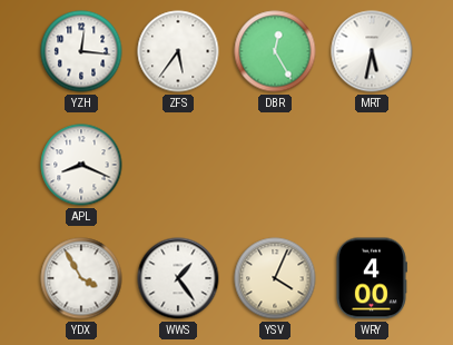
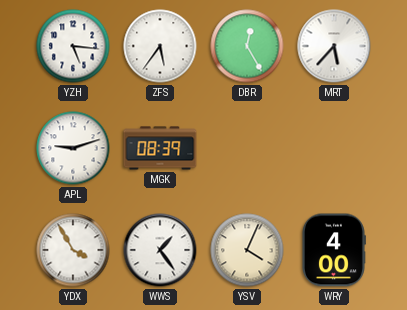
YZH: 12:16 -> 5:16 (73, 46)
MRT: 5:32 -> 5:37 (334, 46)
APL: 8:19 -> 9:12 (73, 148)
MGK: none -> 08:39 (160, 148)
